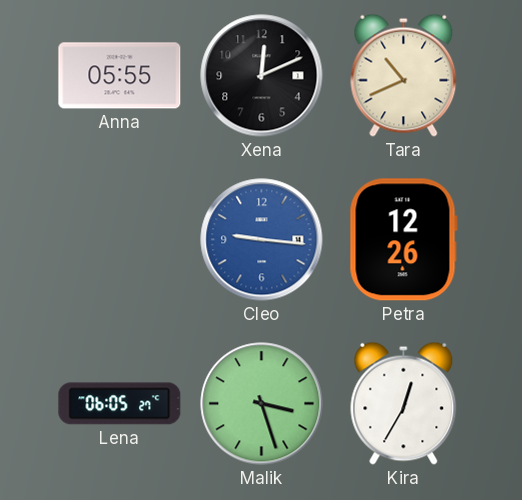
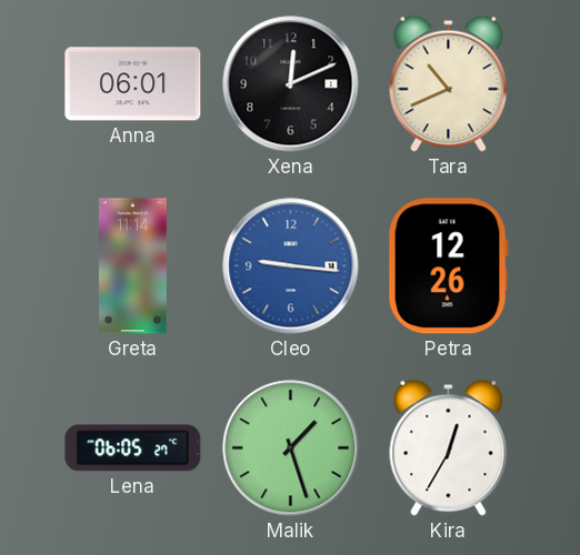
Anna: 05:55 -> 06:01 (133, 84)
Greta: none -> 11:14 (133, 266)
Malik: 3:27 -> 1:27 (291, 448)
